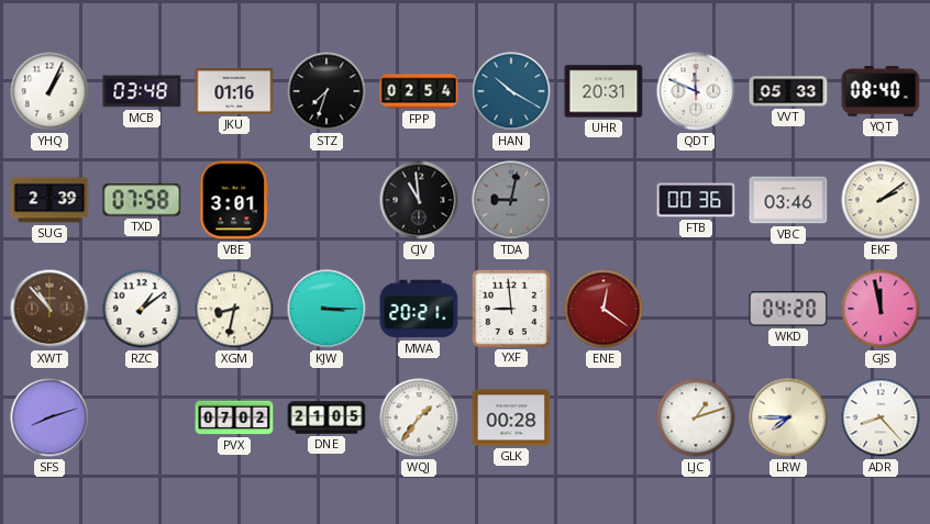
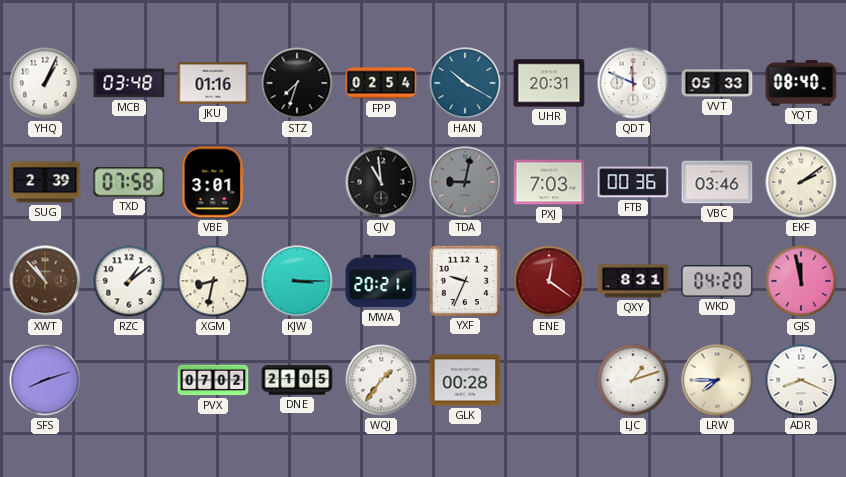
PXJ: none -> 7:03 (549, 182)
YXF: 8:59 -> 9:34 (464, 280)
QXY: none -> 8:31 (633, 281)
ADR: 8:23 -> 8:19 (801, 380)
